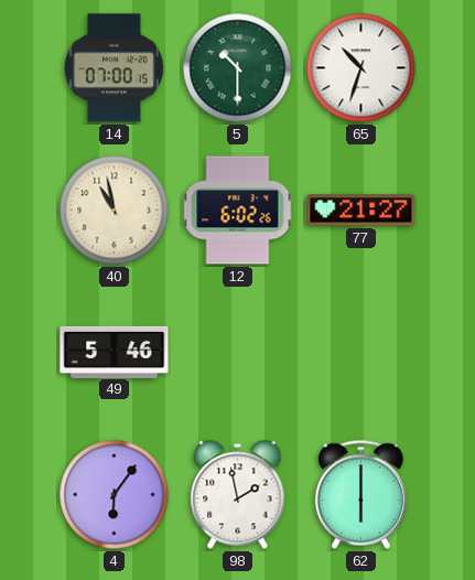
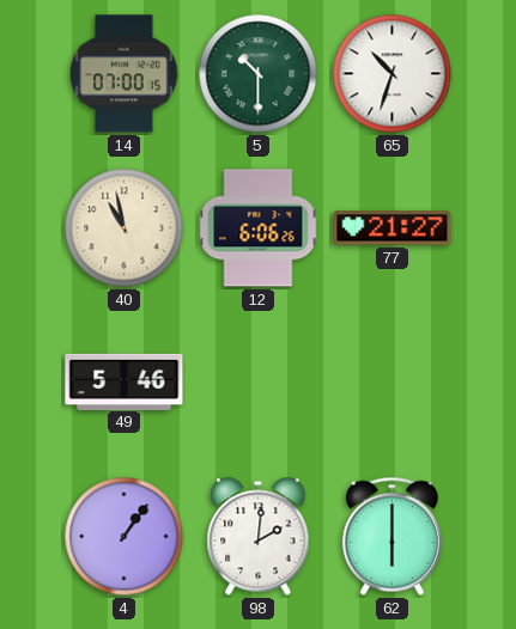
12: 6:02 -> 6:06 (259, 228)
4: 6:06 -> 1:06 (125, 537)
98: 1:58 -> 2:01 (259, 537)
